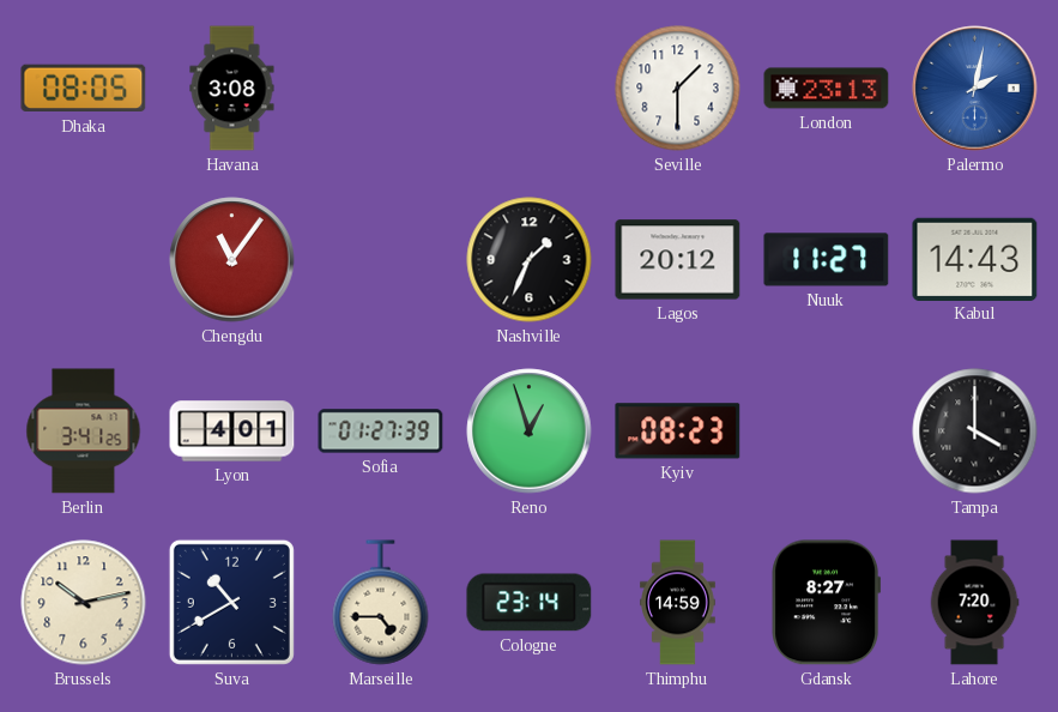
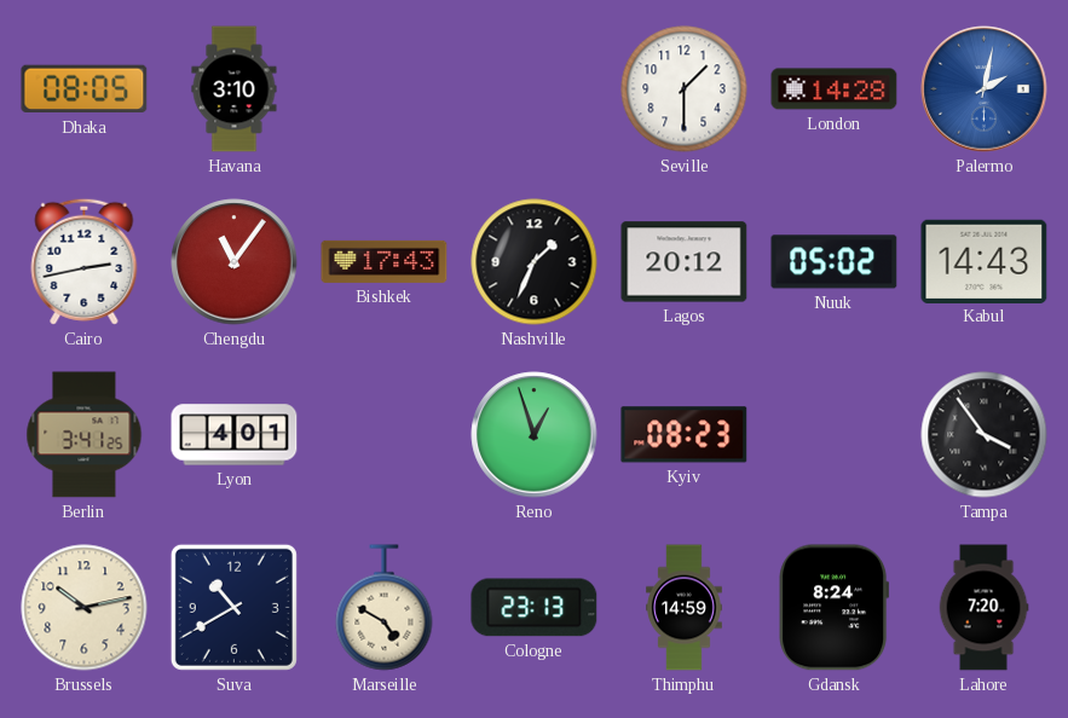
Havana: 3:08 -> 3:10 (235, 89)
London: 23:13 -> 14:28 (835, 89)
Cairo: none -> 2:43 (85, 261)
Bishkek: none -> 17:43 (385, 261)
Nuuk: 11:27 -> 05:02 (835, 262)
Sofia: 01:27 -> none (381, 432)
Tampa: 4:00 -> 3:54 (985, 435)
Marseille: 4:45 -> 4:50 (385, 608)
Cologne: 23:14 -> 23:13 (535, 608)
Gdansk: 8:27 -> 8:24 (835, 608)
